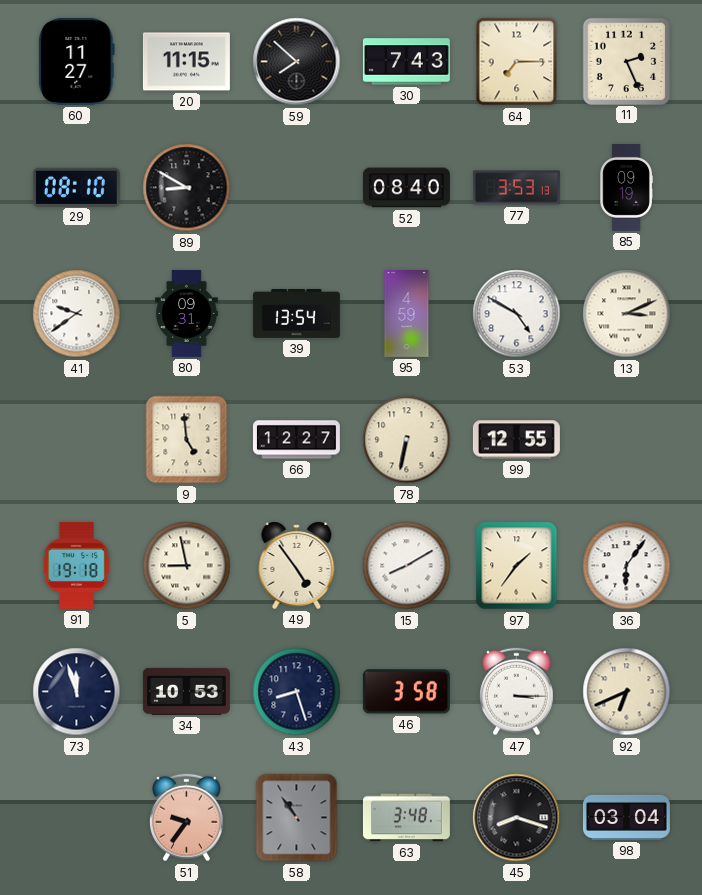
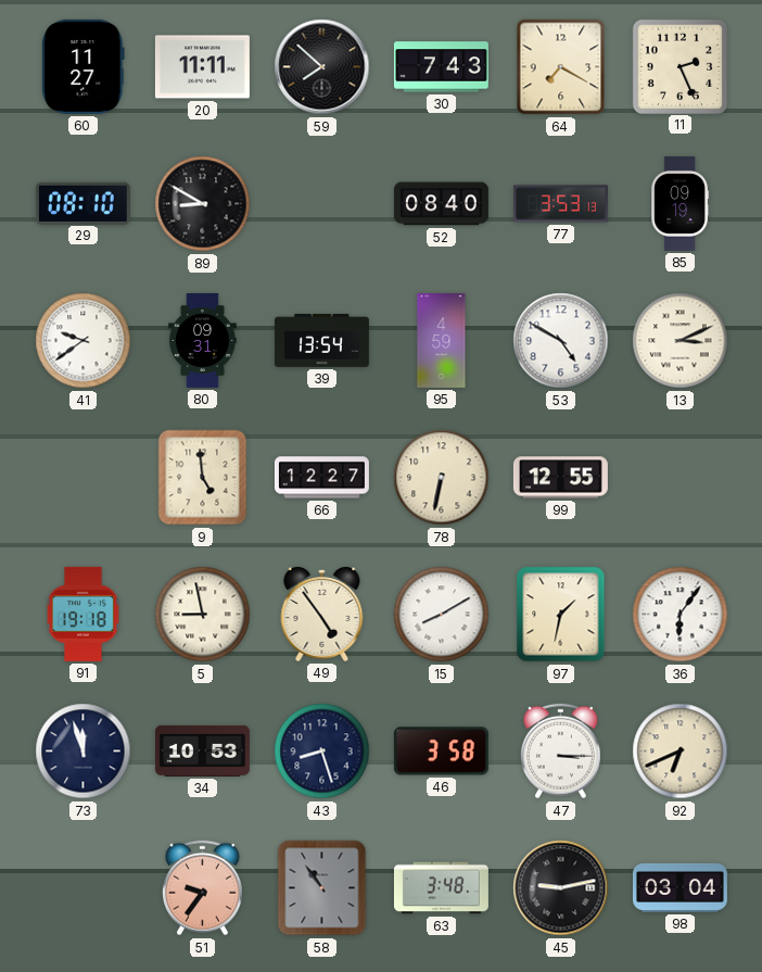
20: 11:15 -> 11:11 (202, 67)
64: 7:15 -> 7:20 (561, 67)
97: 1:36 -> 1:32 (561, 615)
45: 8:18 -> 9:13 (561, 888)
